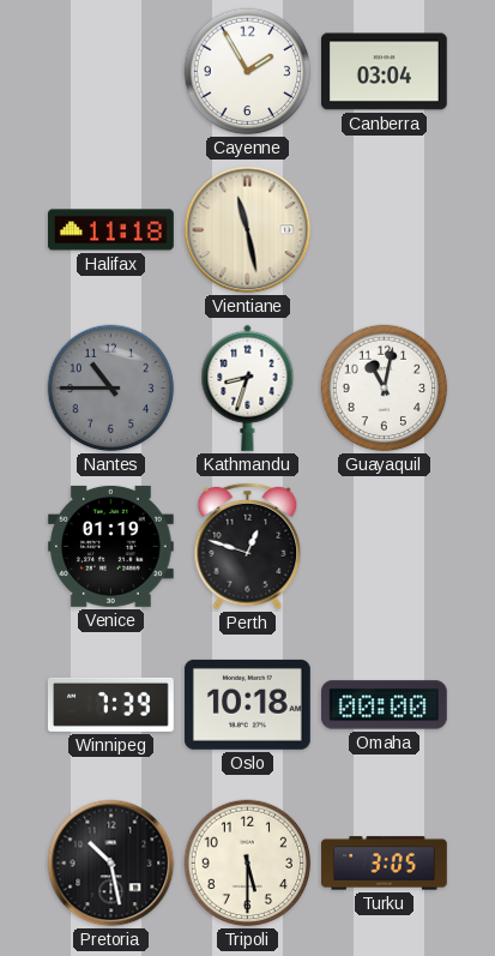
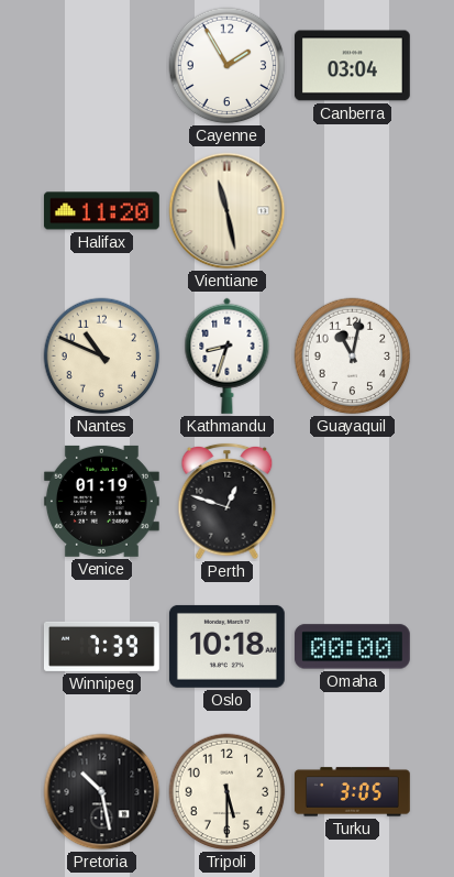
Halifax: 11:18 -> 11:20 (101, 211)
Nantes: 10:45 -> 10:49 (102, 357)
Nantes dial: grey -> cream (102, 357)
